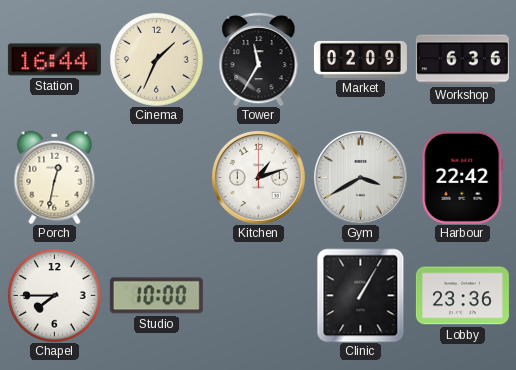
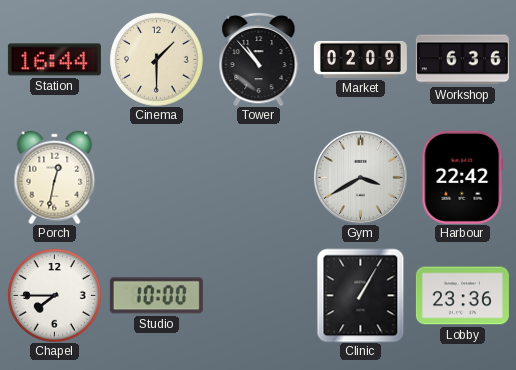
Cinema: 1:34 -> 1:30 (157, 60)
Tower: 11:35 -> 10:53 (259, 59)
Kitchen: 1:12 -> none (258, 177)
